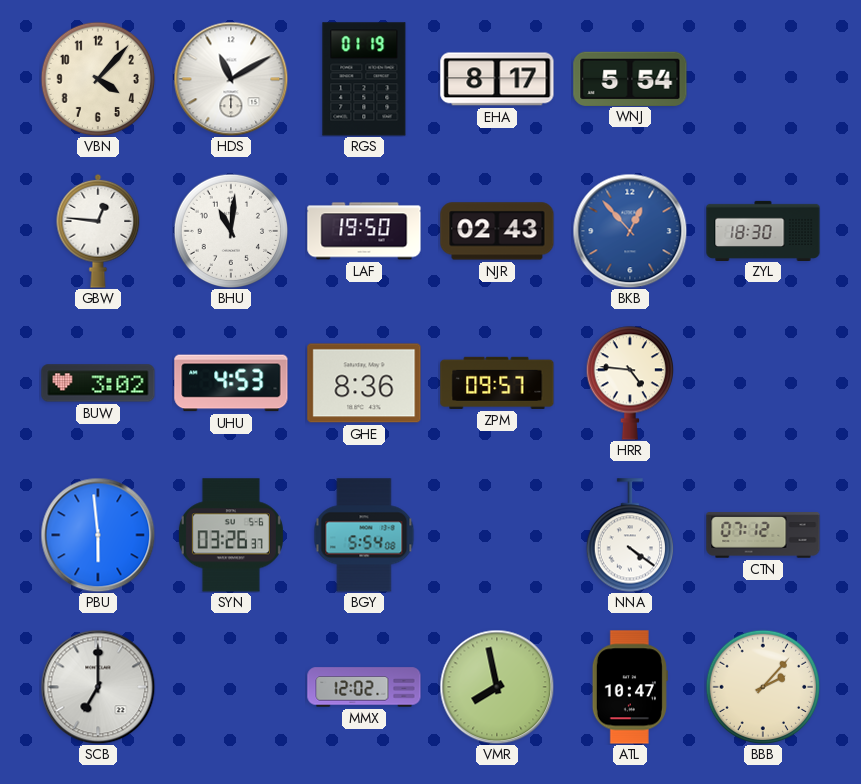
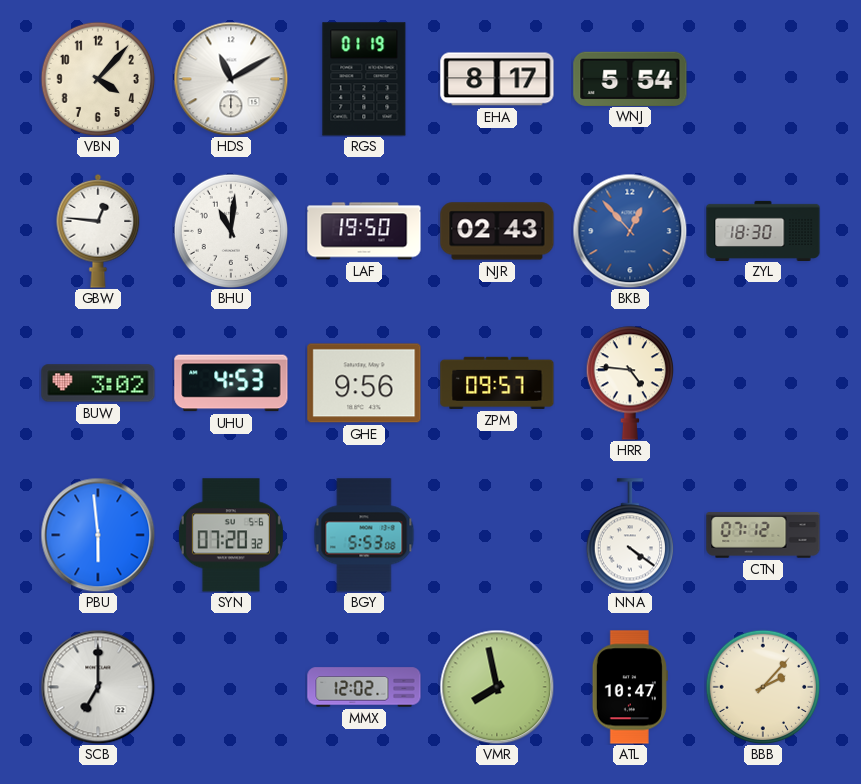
GHE: 8:36 -> 9:56 (364, 383)
SYN: 03:26 -> 07:20 (231, 535)
BGY: 5:54 -> 5:53 (364, 535)
